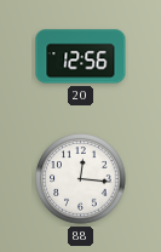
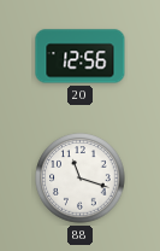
88: 12:16 -> 11:18 (81, 179)
